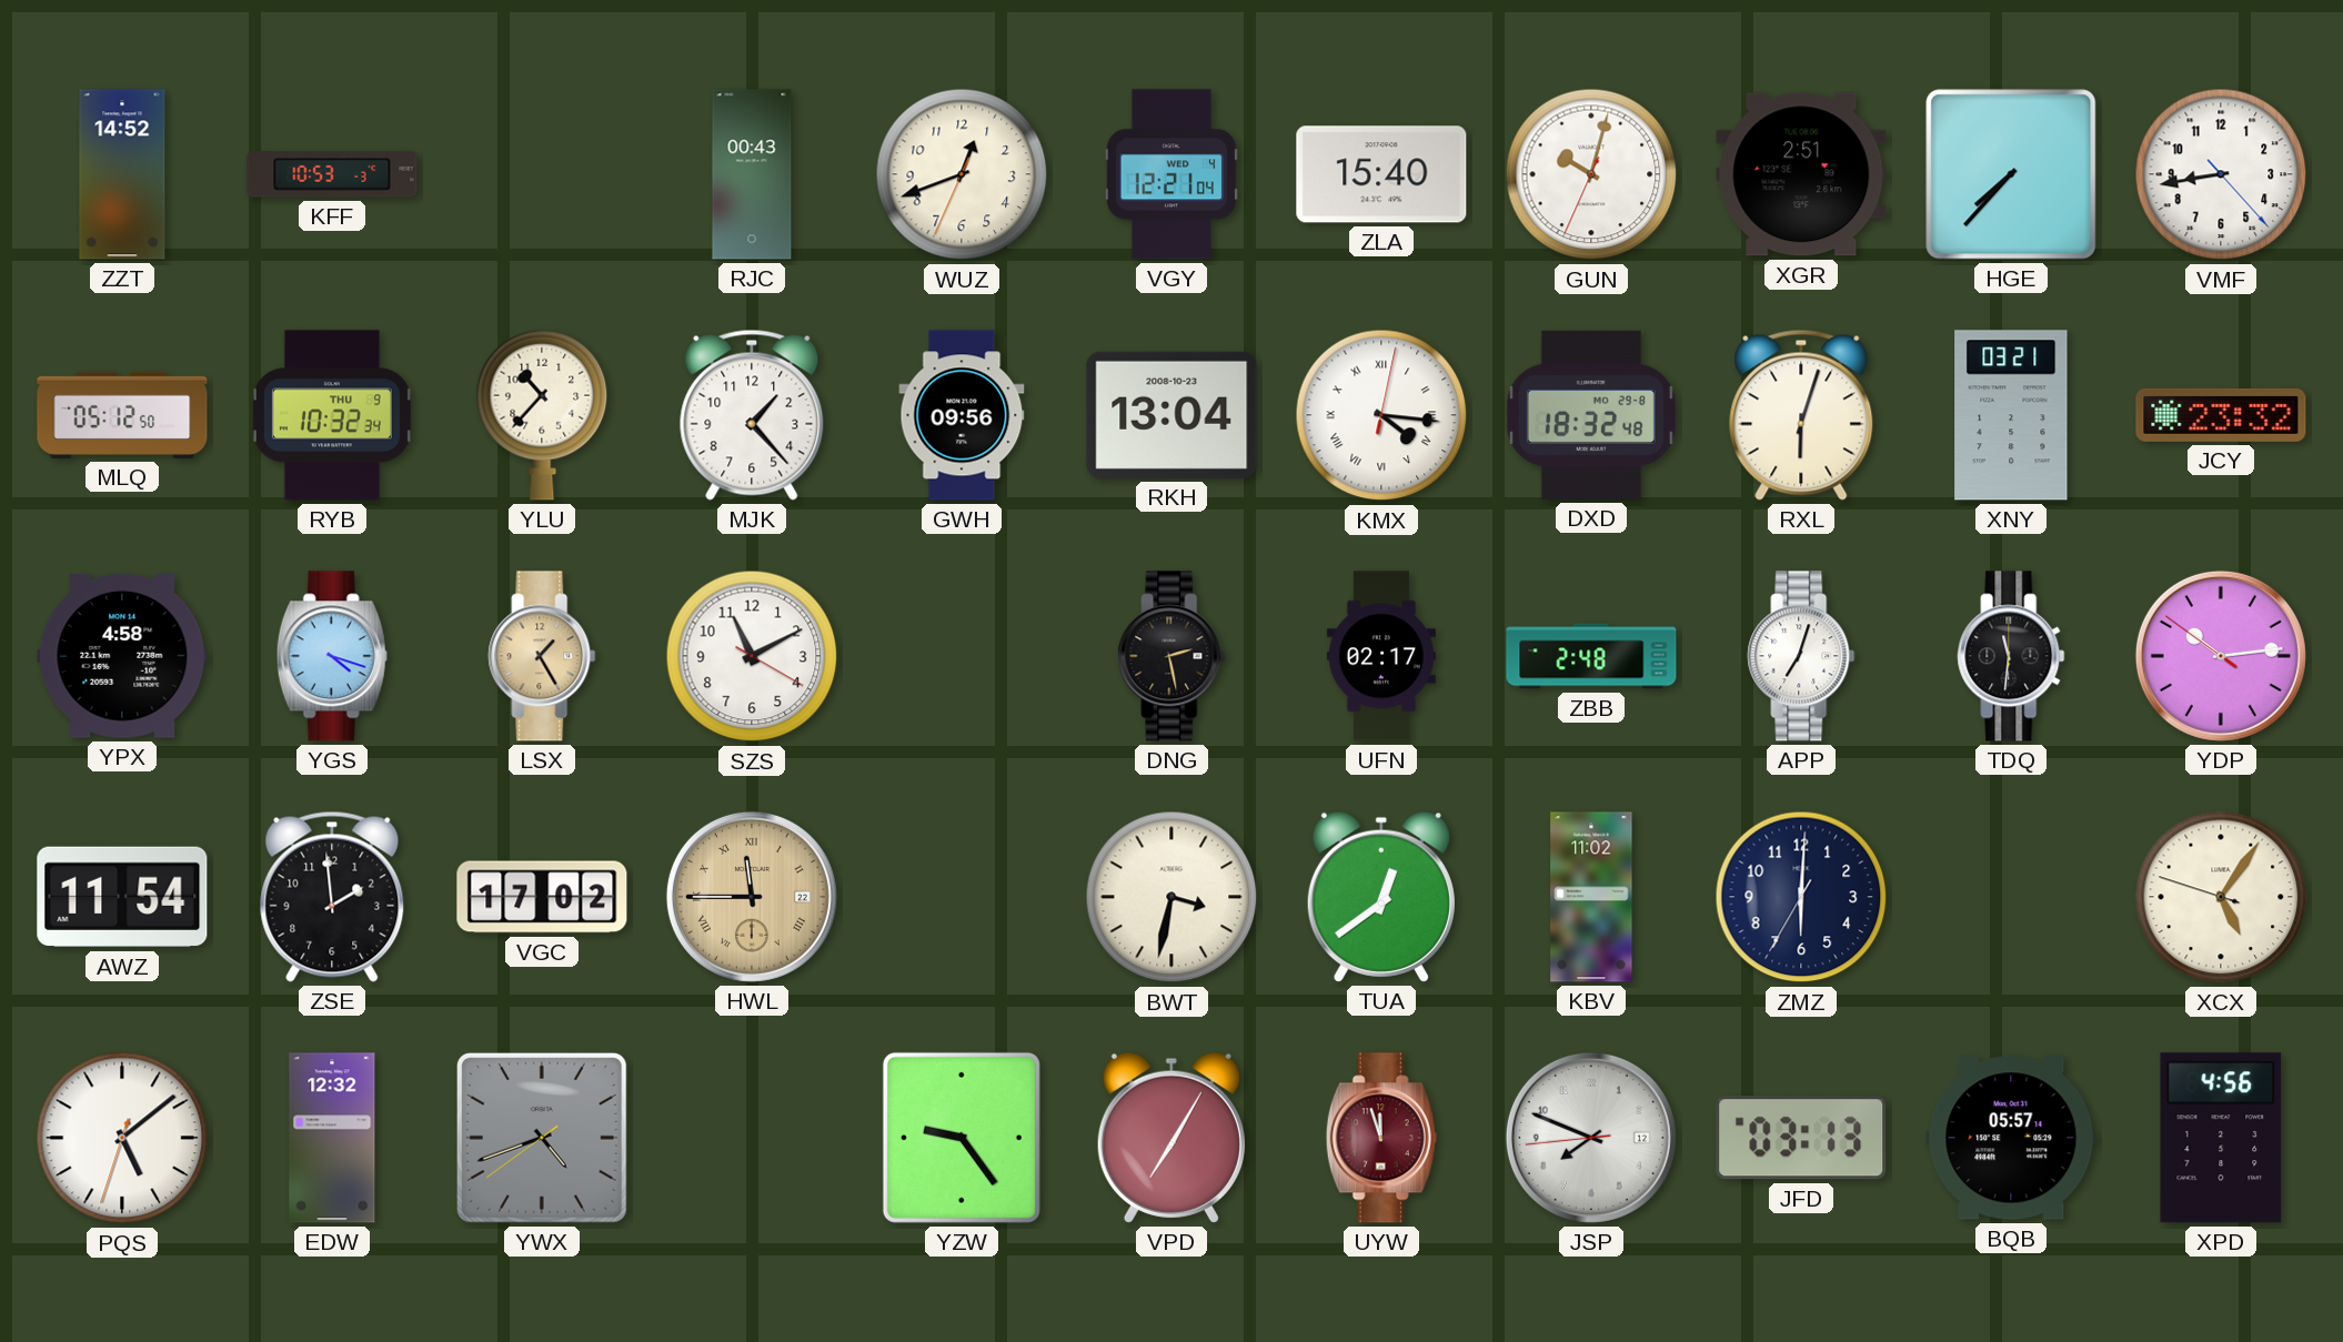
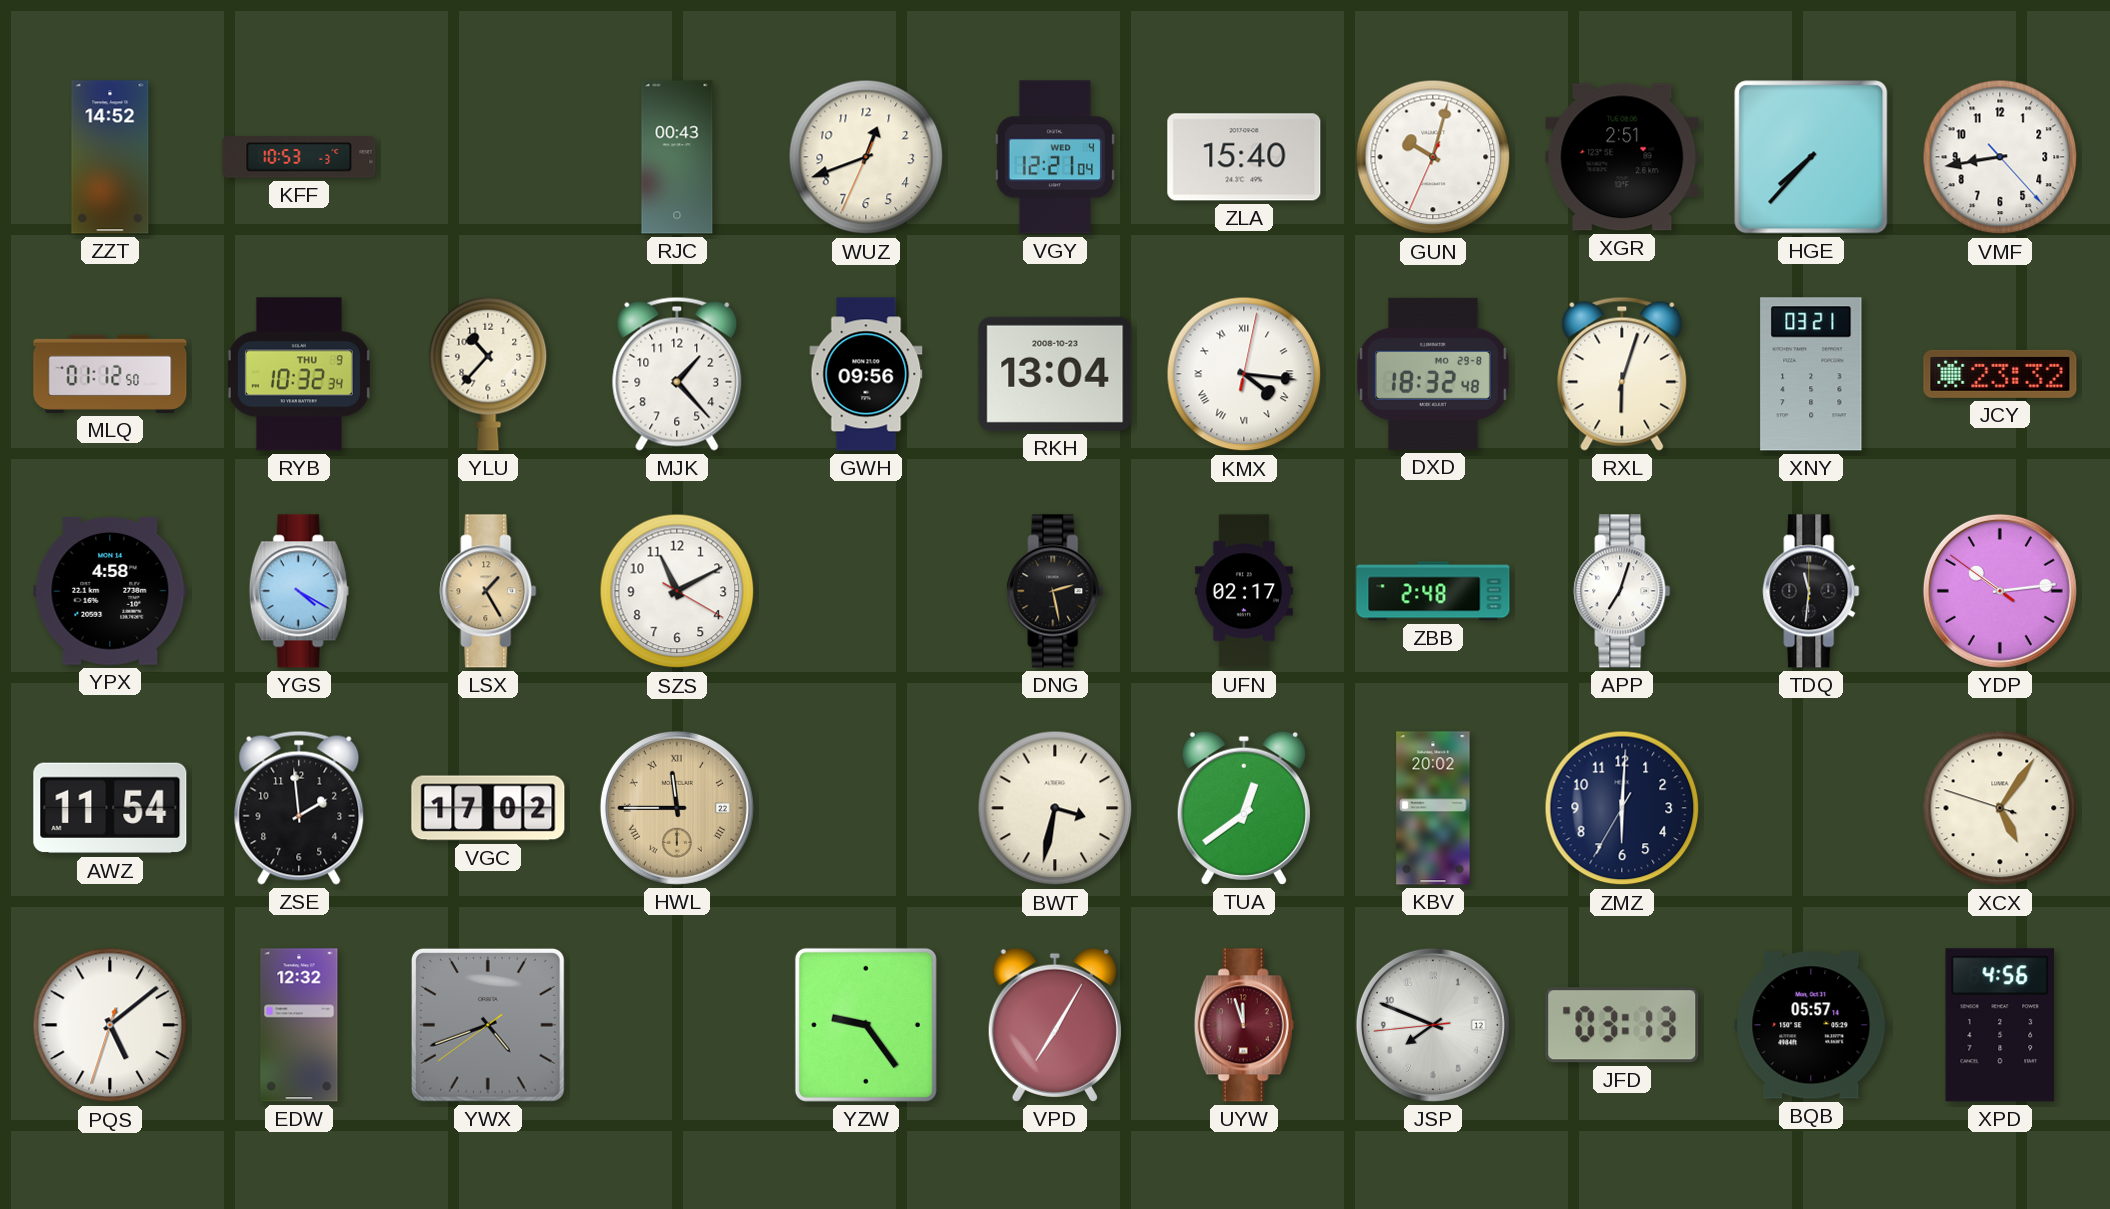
MLQ: 05:12 -> 01:12 (110, 374)
YGS: 4:18 -> 4:20 (299, 591)
KBV: 11:02 -> 20:02 (1433, 808)
